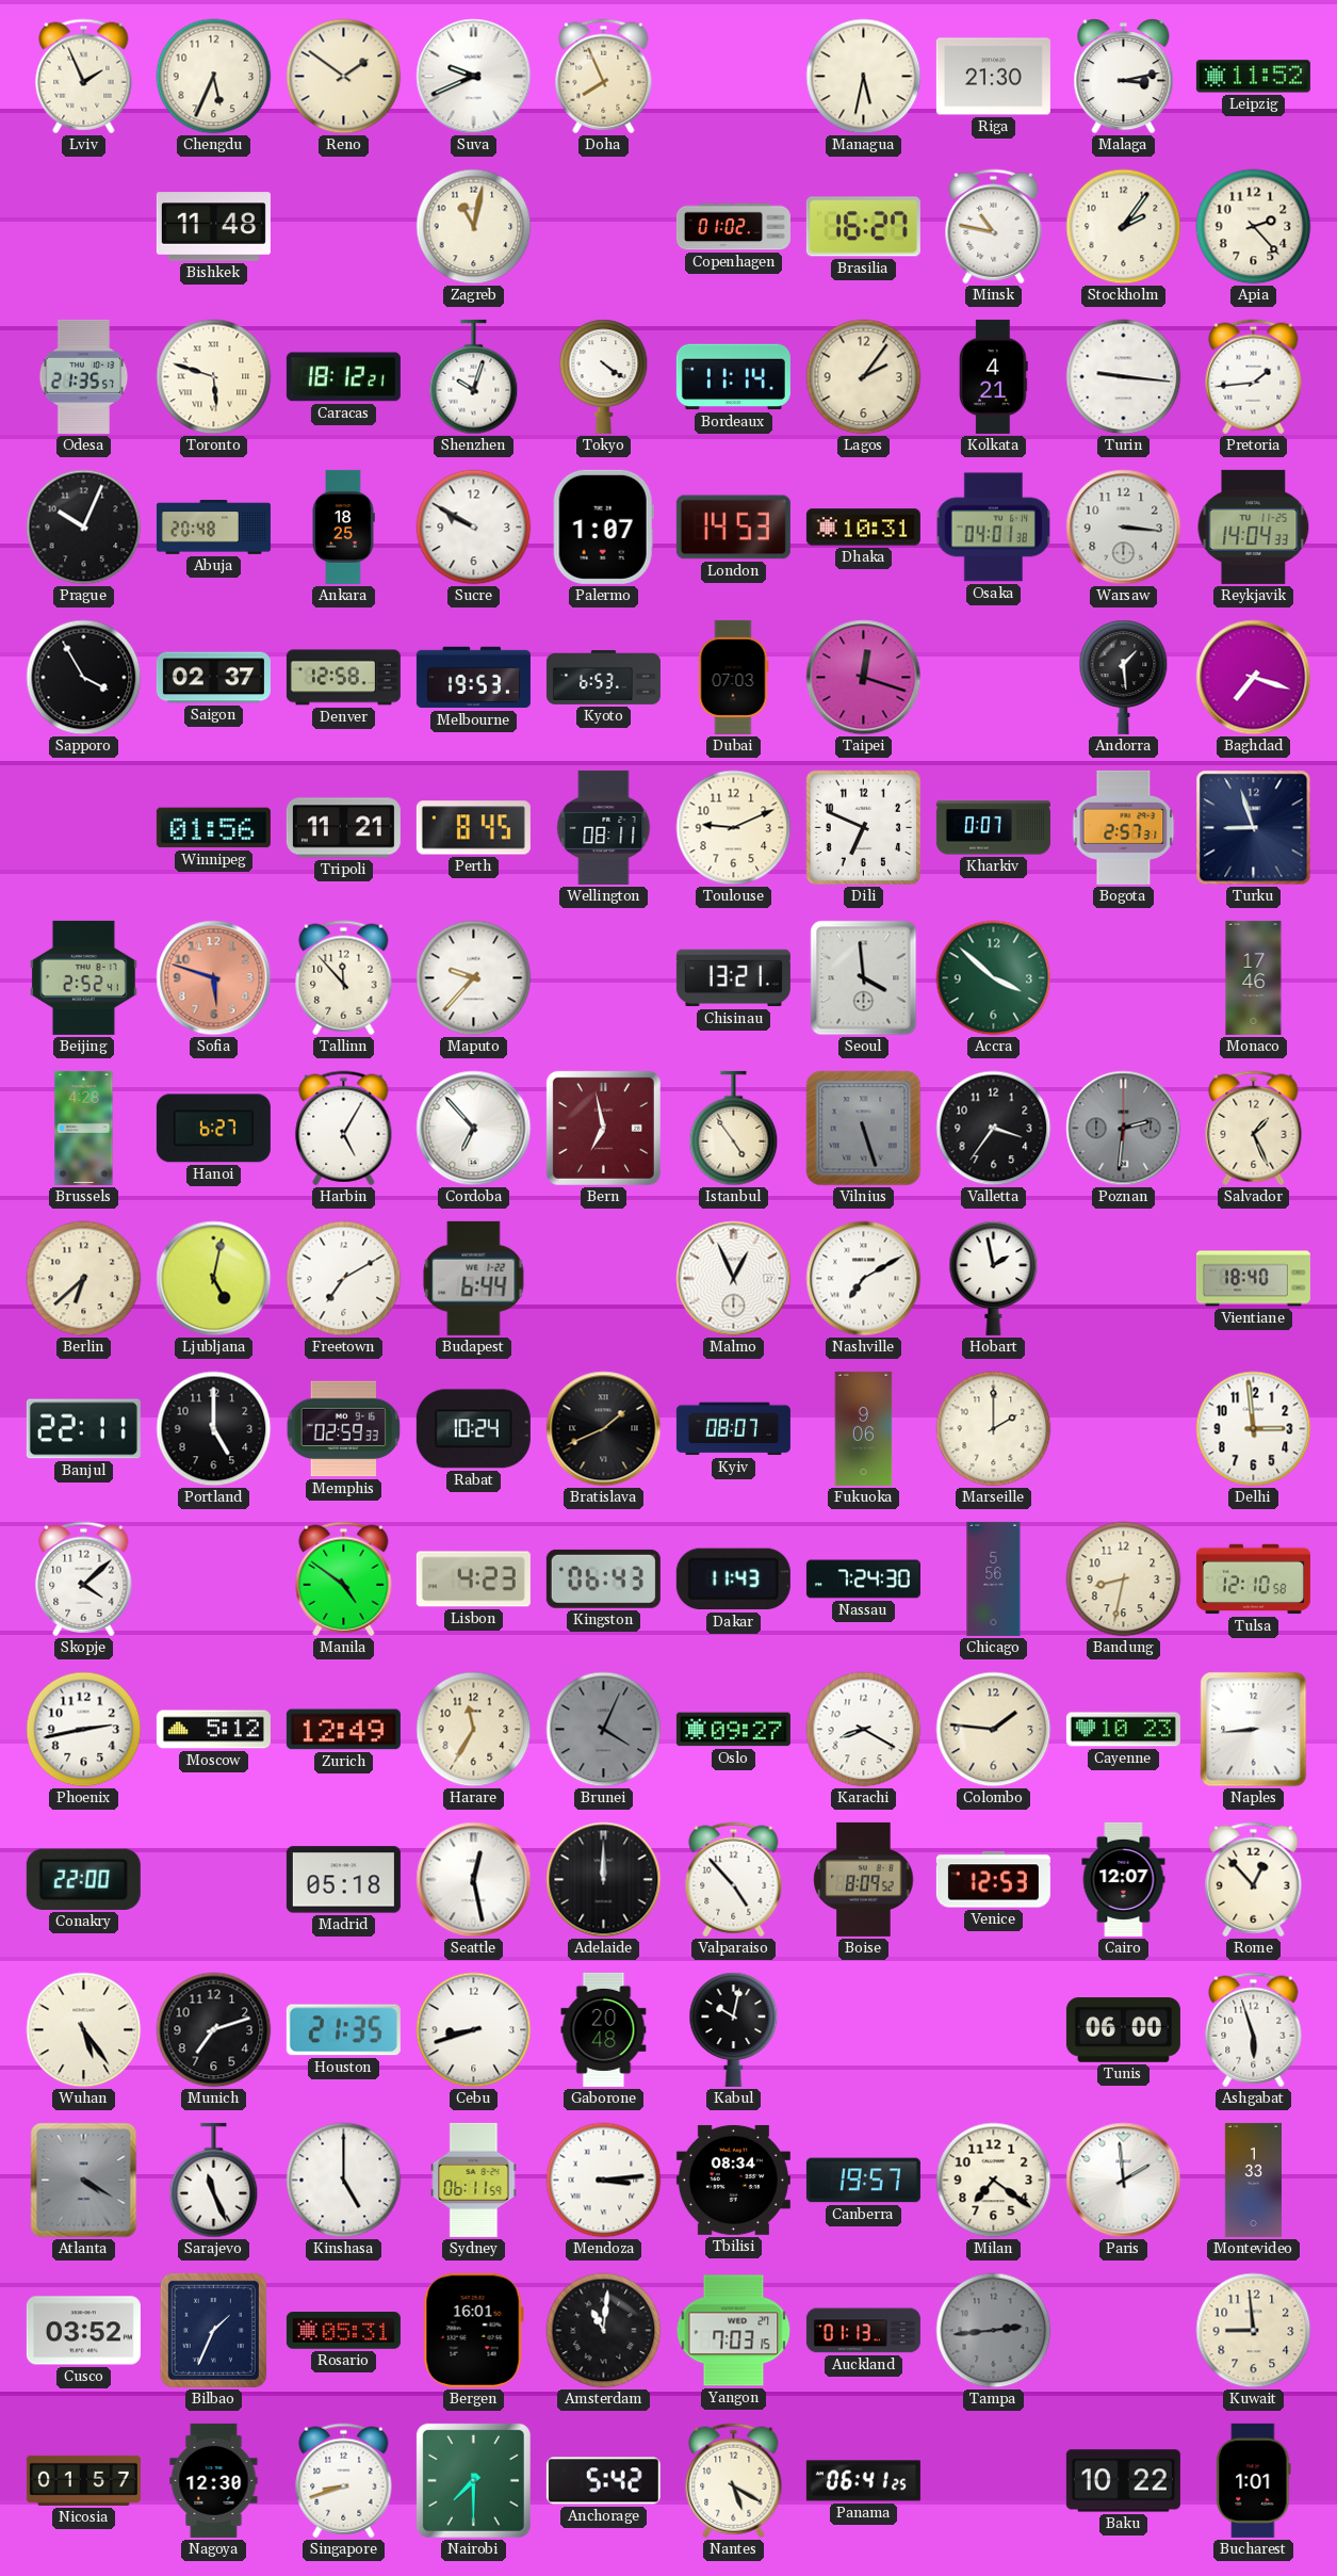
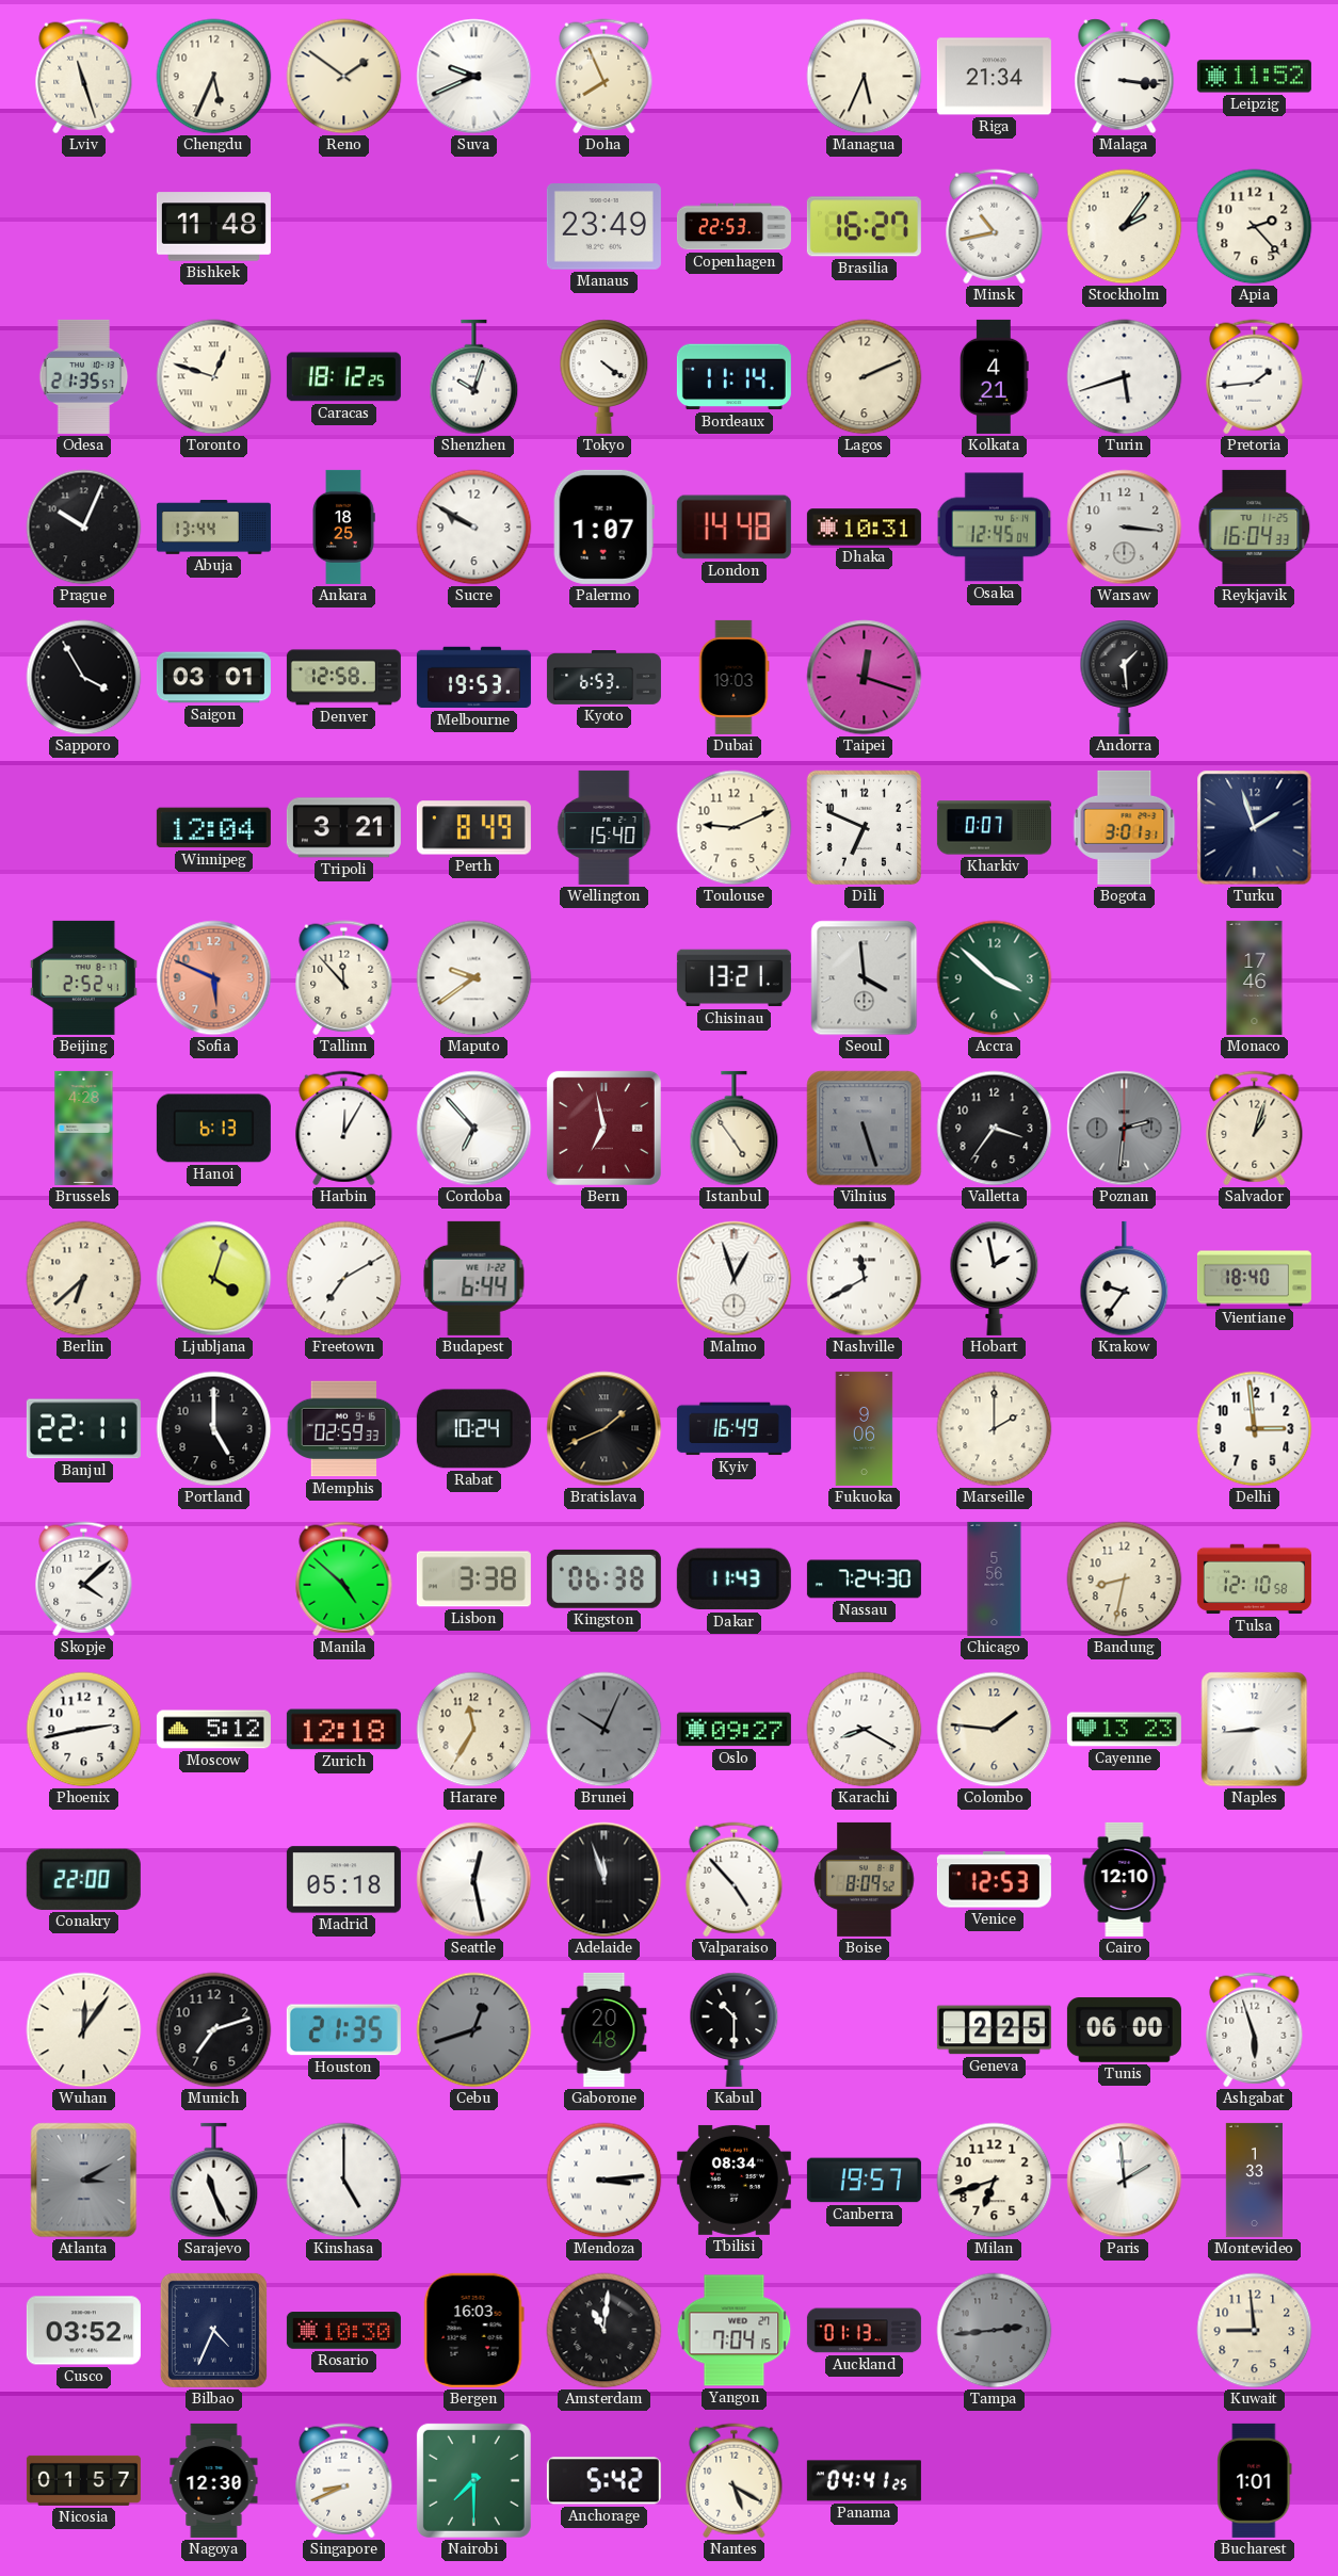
Lviv: 1:56 -> 11:27 (84, 77)
Managua: 5:32 -> 5:34 (865, 77)
Riga: 21:30 -> 21:34 (994, 77)
Malaga: 3:13 -> 3:16 (1125, 77)
Zagreb: 11:02 -> none (474, 227)
Manaus: none -> 23:49 (603, 227)
Copenhagen: 01:02 -> 22:53 (734, 227)
Minsk: 10:47 -> 10:43 (995, 227)
Toronto: 5:48 -> 12:48 (214, 377)
Caracas: 18:12:21 -> 18:12:25 (343, 377)
Lagos: 2:06 -> 2:11 (865, 377)
Turin: 9:16 -> 5:42 (1125, 377)
Abuja: 20:48 -> 13:44 (213, 528)
London: 14:53 -> 14:48 (734, 528)
Osaka: 04:01 -> 12:45 (995, 528)
Reykjavik: 14:04 -> 16:04 (1255, 526)
Saigon: 02:37 -> 03:01 (213, 678)
Dubai: 07:03 -> 19:03 (734, 677)
Baghdad: 7:18 -> none (1254, 678)
Winnipeg: 01:56 -> 12:04 (213, 828)
Tripoli: 11:21 -> 3:21 (343, 828)
Perth: 8:45 -> 8:49 (473, 828)
Wellington: 08:11 -> 15:40 (604, 827)
Bogota: 2:57 -> 3:01 (1125, 827)
Turku: 8:57 -> 1:57 (1255, 828)
Sofia: 5:48 -> 5:49 (214, 978)
Maputo: 9:37 -> 9:39 (474, 978)
Hanoi: 6:27 -> 6:13 (213, 1129)
Harbin: 5:05 -> 12:05 (344, 1129)
Salvador: 1:26 -> 1:03 (1255, 1129)
Ljubljana: 5:02 -> 4:03 (214, 1279)
Malmo: 12:56 -> 12:57 (735, 1279)
Nashville: 7:10 -> 11:40 (865, 1279)
Krakow: none -> 9:36 (1125, 1279)
Kyiv: 08:07 -> 16:49 (734, 1429)
Manila: 4:51 -> 4:52 (344, 1579)
Lisbon: 4:23 -> 3:38 (473, 1579)
Kingston: 06:43 -> 06:38 (603, 1578)
Zurich: 12:49 -> 12:18 (343, 1730)
Brunei: 4:04 -> 10:04 (604, 1730)
Cayenne: 10:23 -> 13:23 (1124, 1730)
Adelaide: 12:00 -> 11:57 (604, 1880)
Cairo: 12:07 -> 12:10 (1125, 1879)
Rome: 12:53 -> none (1254, 1880)
Wuhan: 5:24 -> 12:06 (84, 2030)
Cebu: 8:42 -> 12:42 (474, 2030)
Cebu dial: white -> grey (474, 2030)
Kabul: 10:02 -> 10:30 (735, 2029)
Geneva: none -> 2:25 (994, 2030)
Atlanta: 4:20 -> 3:10 (84, 2181)
Sydney: 06:11 -> none (474, 2180)
Milan: 7:21 -> 6:42 (995, 2181)
Bilbao: 1:34 -> 4:34 (213, 2330)
Rosario: 05:31 -> 10:30 (343, 2331)
Bergen: 16:01 -> 16:03 (473, 2330)
Yangon: 7:03 -> 7:04 (735, 2331)
Singapore: 8:42 -> 8:41 (344, 2481)
Panama: 06:41 -> 04:41 (864, 2481)
Baku: 10:22 -> none (1123, 2481)
